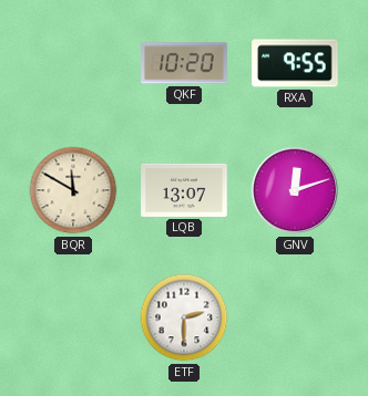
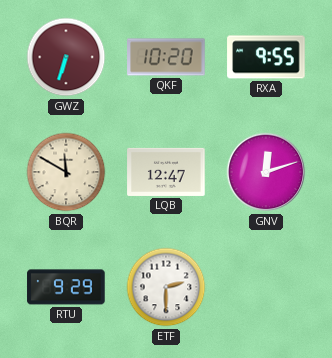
GWZ: none -> 6:33 (66, 57)
LQB: 13:07 -> 12:47 (166, 172)
RTU: none -> 9:29 (66, 287)
